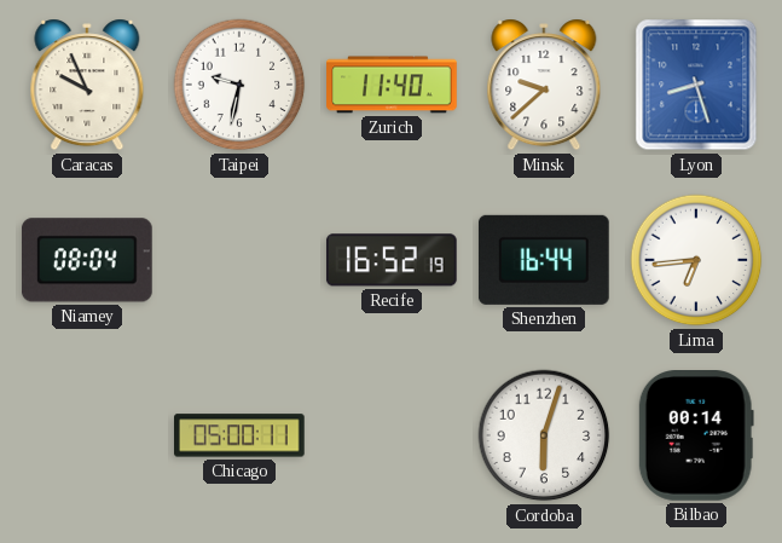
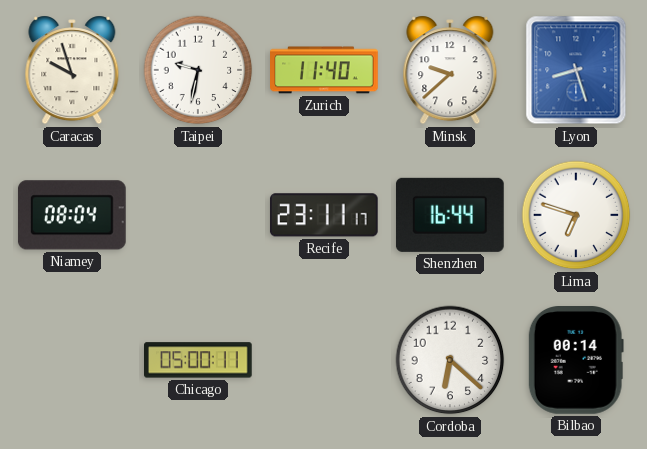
Caracas: 9:56 -> 9:57 (72, 70)
Recife: 16:52 -> 23:11 (324, 215)
Lima: 6:44 -> 6:48 (576, 215)
Cordoba: 6:03 -> 6:22 (450, 360)
